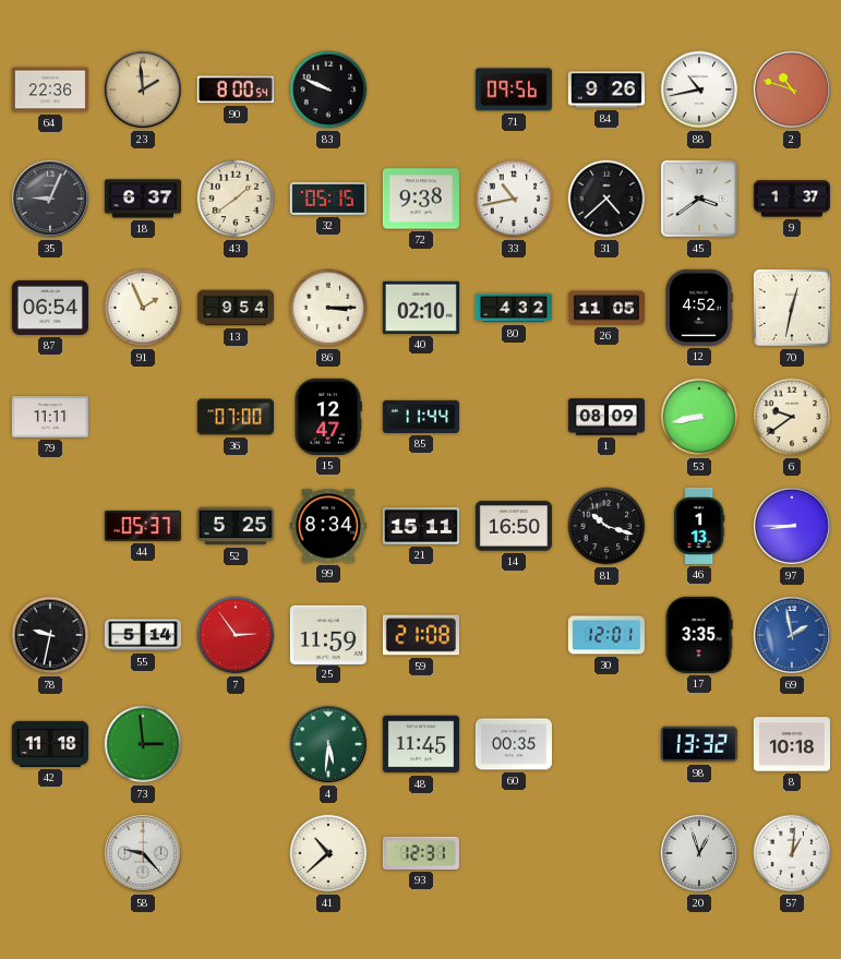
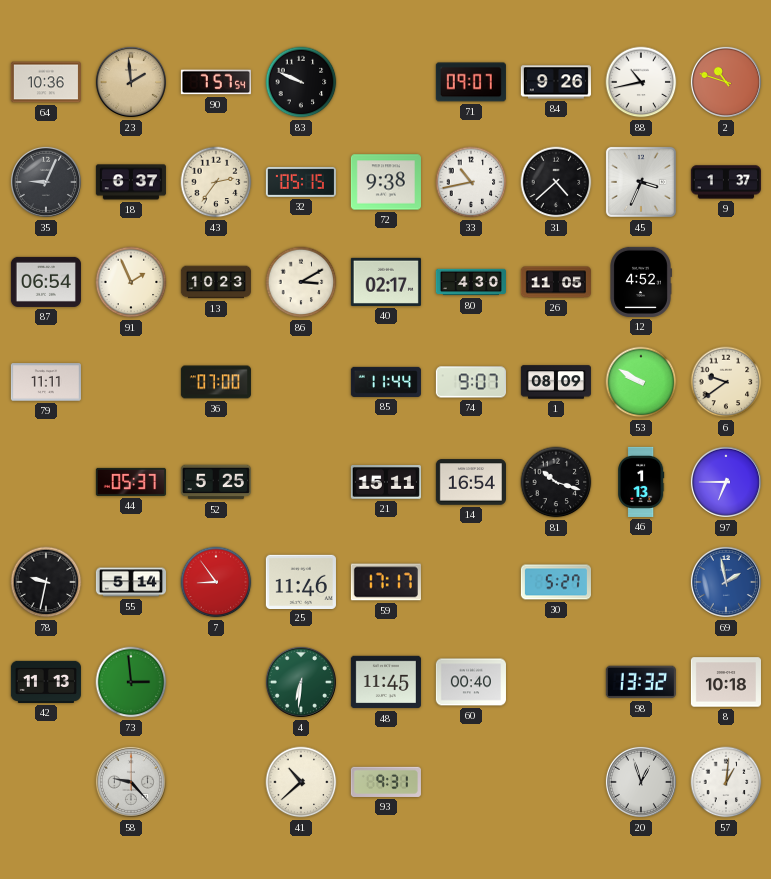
64: 22:36 -> 10:36 (46, 82)
90: 8:00 -> 7:57 (216, 82)
71: 09:56 -> 09:07 (471, 82)
43: 1:39 -> 2:36 (216, 182)
45: 3:39 -> 3:34 (641, 182)
13: 9:54 -> 10:23 (216, 282)
86: 3:15 -> 3:10 (301, 282)
40: 02:10 -> 02:17 (386, 282)
80: 4:32 -> 4:30 (471, 282)
70: 12:32 -> none (792, 308)
15: 12:47 -> none (328, 417)
74: none -> 9:07 (471, 382)
53: 8:43 -> 9:50 (641, 382)
99: 8:34 -> none (328, 526)
14: 16:50 -> 16:54 (471, 482)
97: 8:45 -> 6:45 (726, 482)
7: 2:54 -> 8:54 (216, 582)
25: 11:59 -> 11:46 (301, 581)
59: 21:08 -> 17:17 (386, 582)
30: 12:01 -> 5:27 (556, 582)
17: 3:35 -> none (699, 635)
42: 11:18 -> 11:13 (46, 682)
4: 5:31 -> 6:31 (301, 682)
60: 00:35 -> 00:40 (471, 682)
93: 12:31 -> 9:31 (386, 782)
